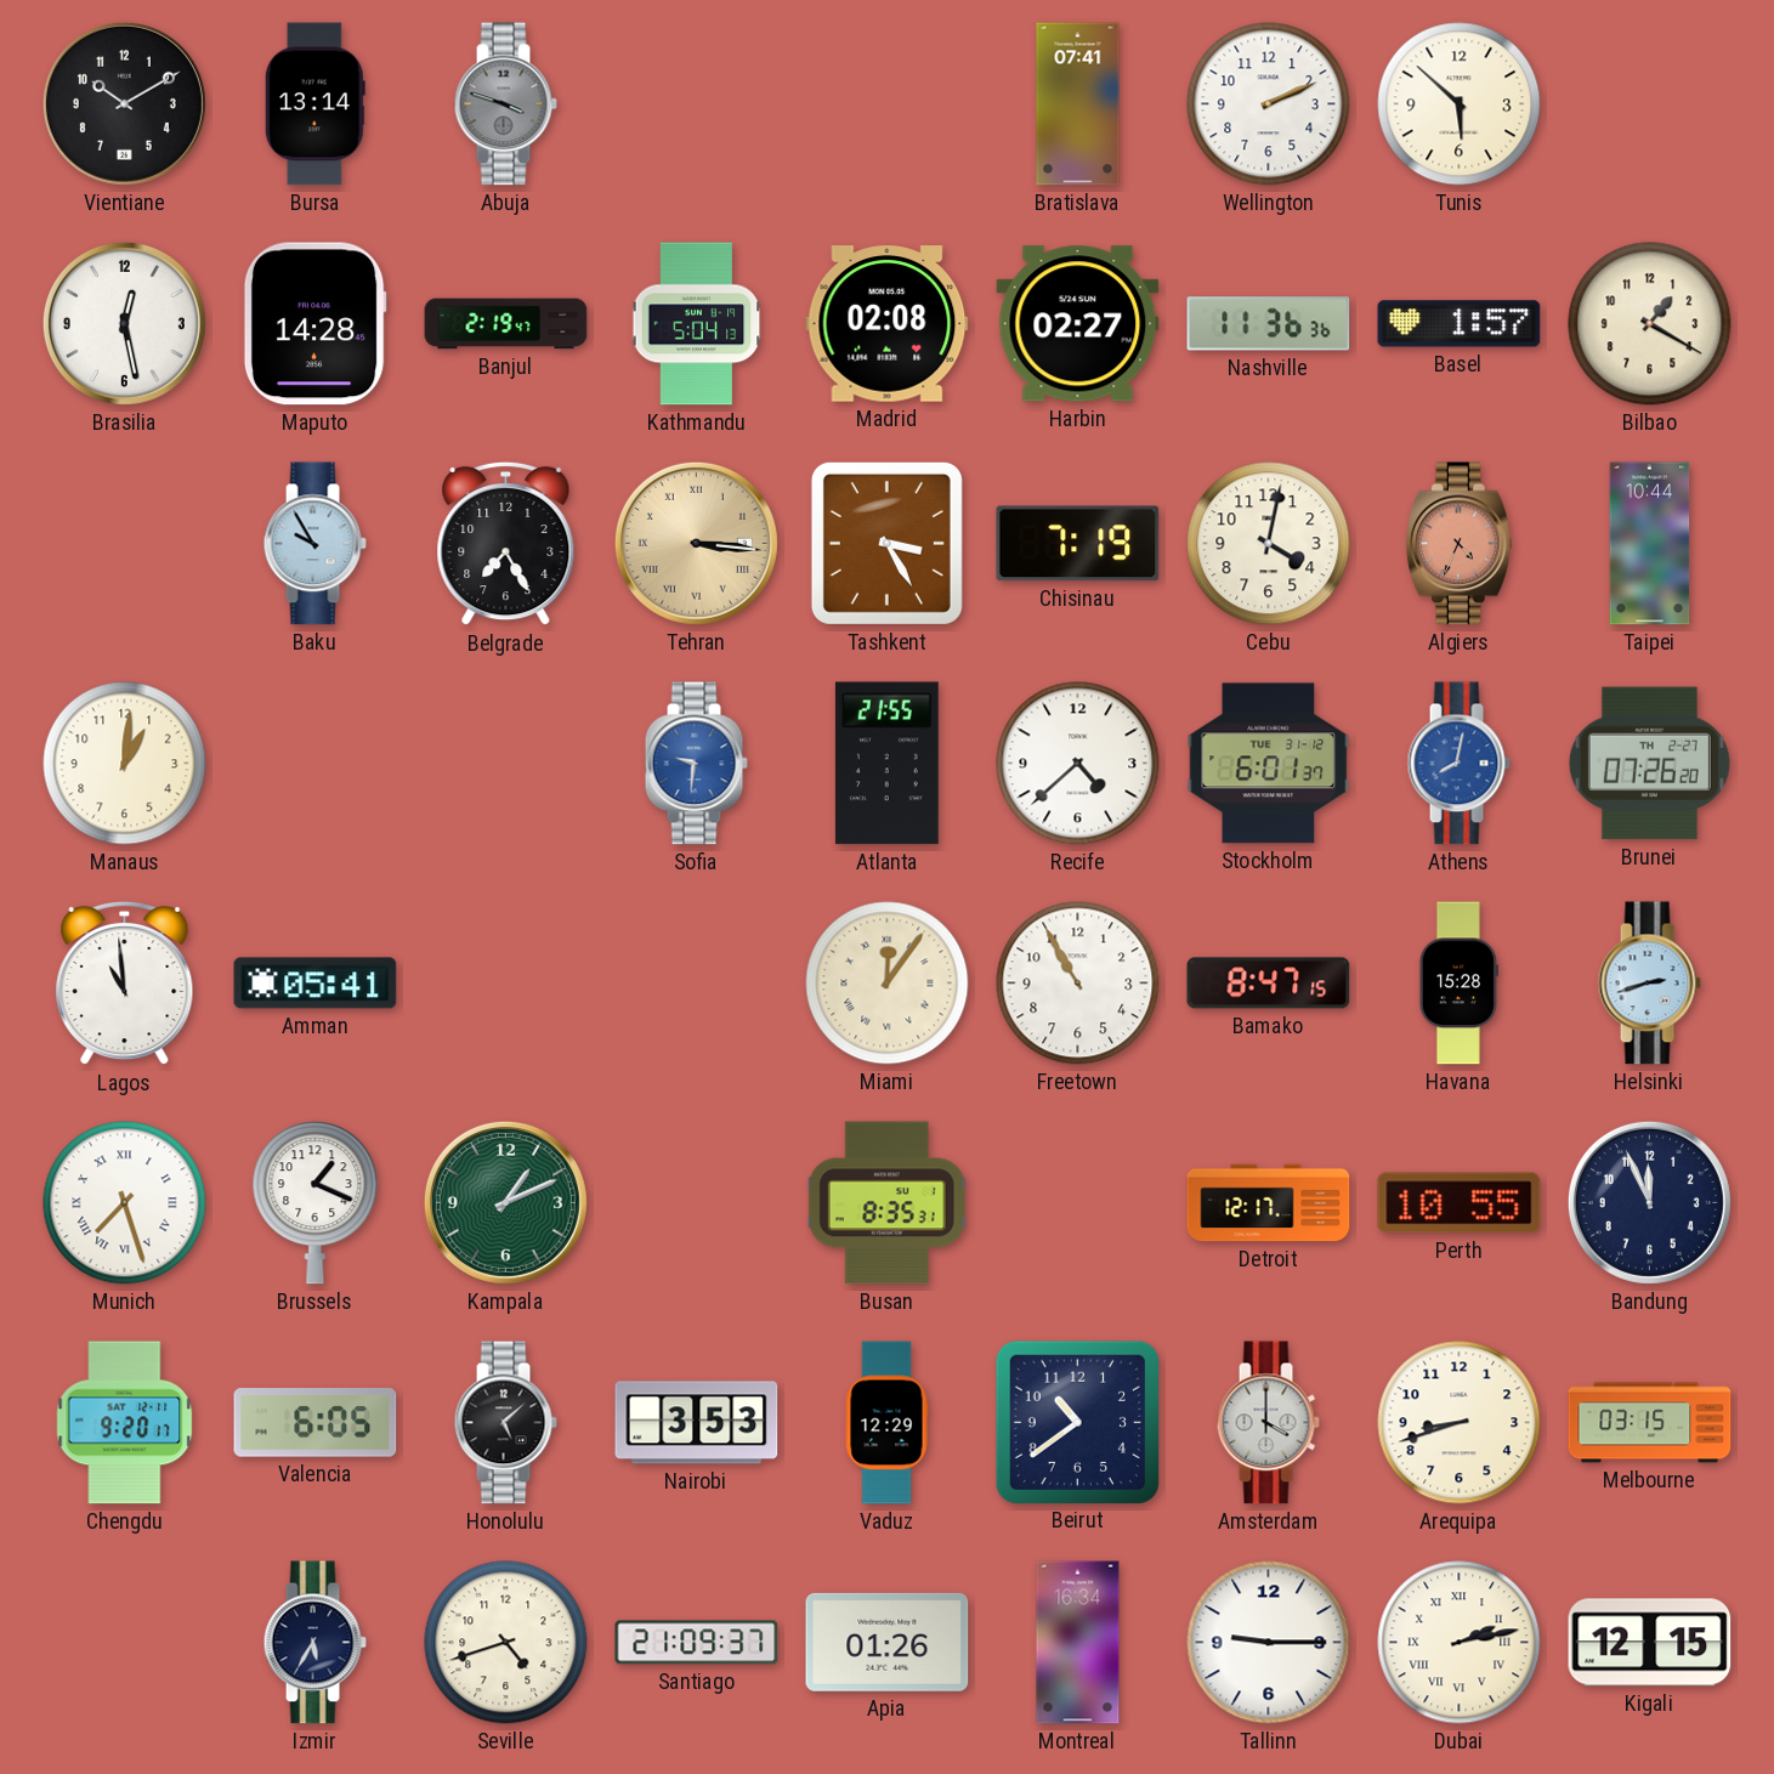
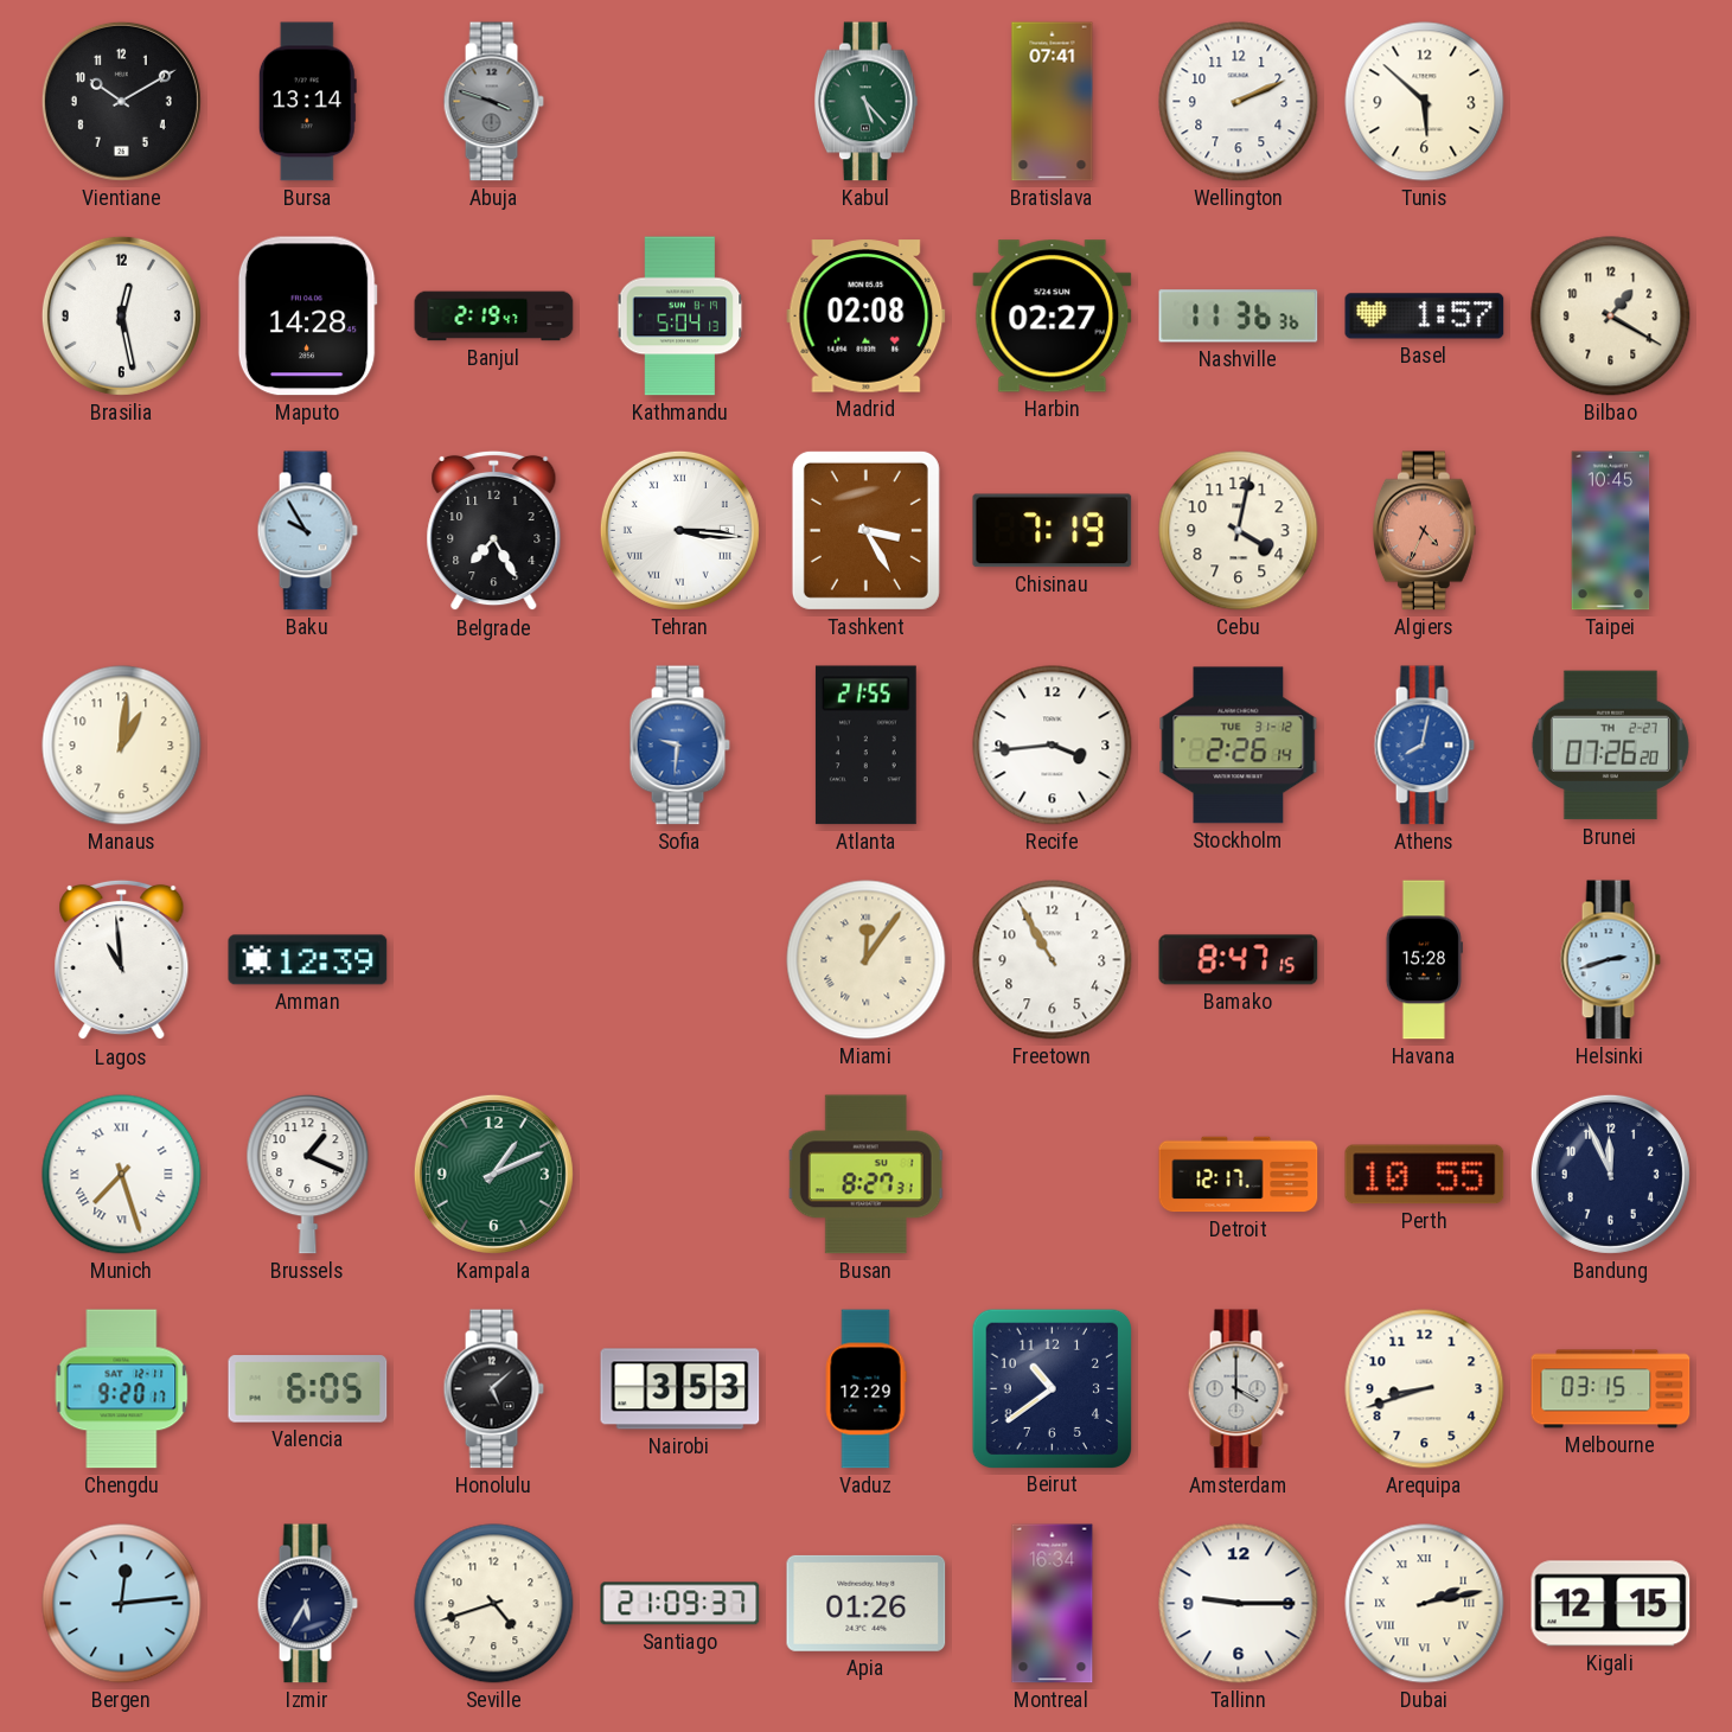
Kabul: none -> 5:23 (865, 102)
Tehran dial: champagne -> white (679, 530)
Taipei: 10:44 -> 10:45 (1611, 531)
Recife: 4:38 -> 3:44 (1053, 746)
Stockholm: 6:01 -> 2:26 (1239, 746)
Amman: 05:41 -> 12:39 (308, 960)
Busan: 8:35 -> 8:27 (867, 1175)
Bergen: none -> 12:14 (122, 1604)
